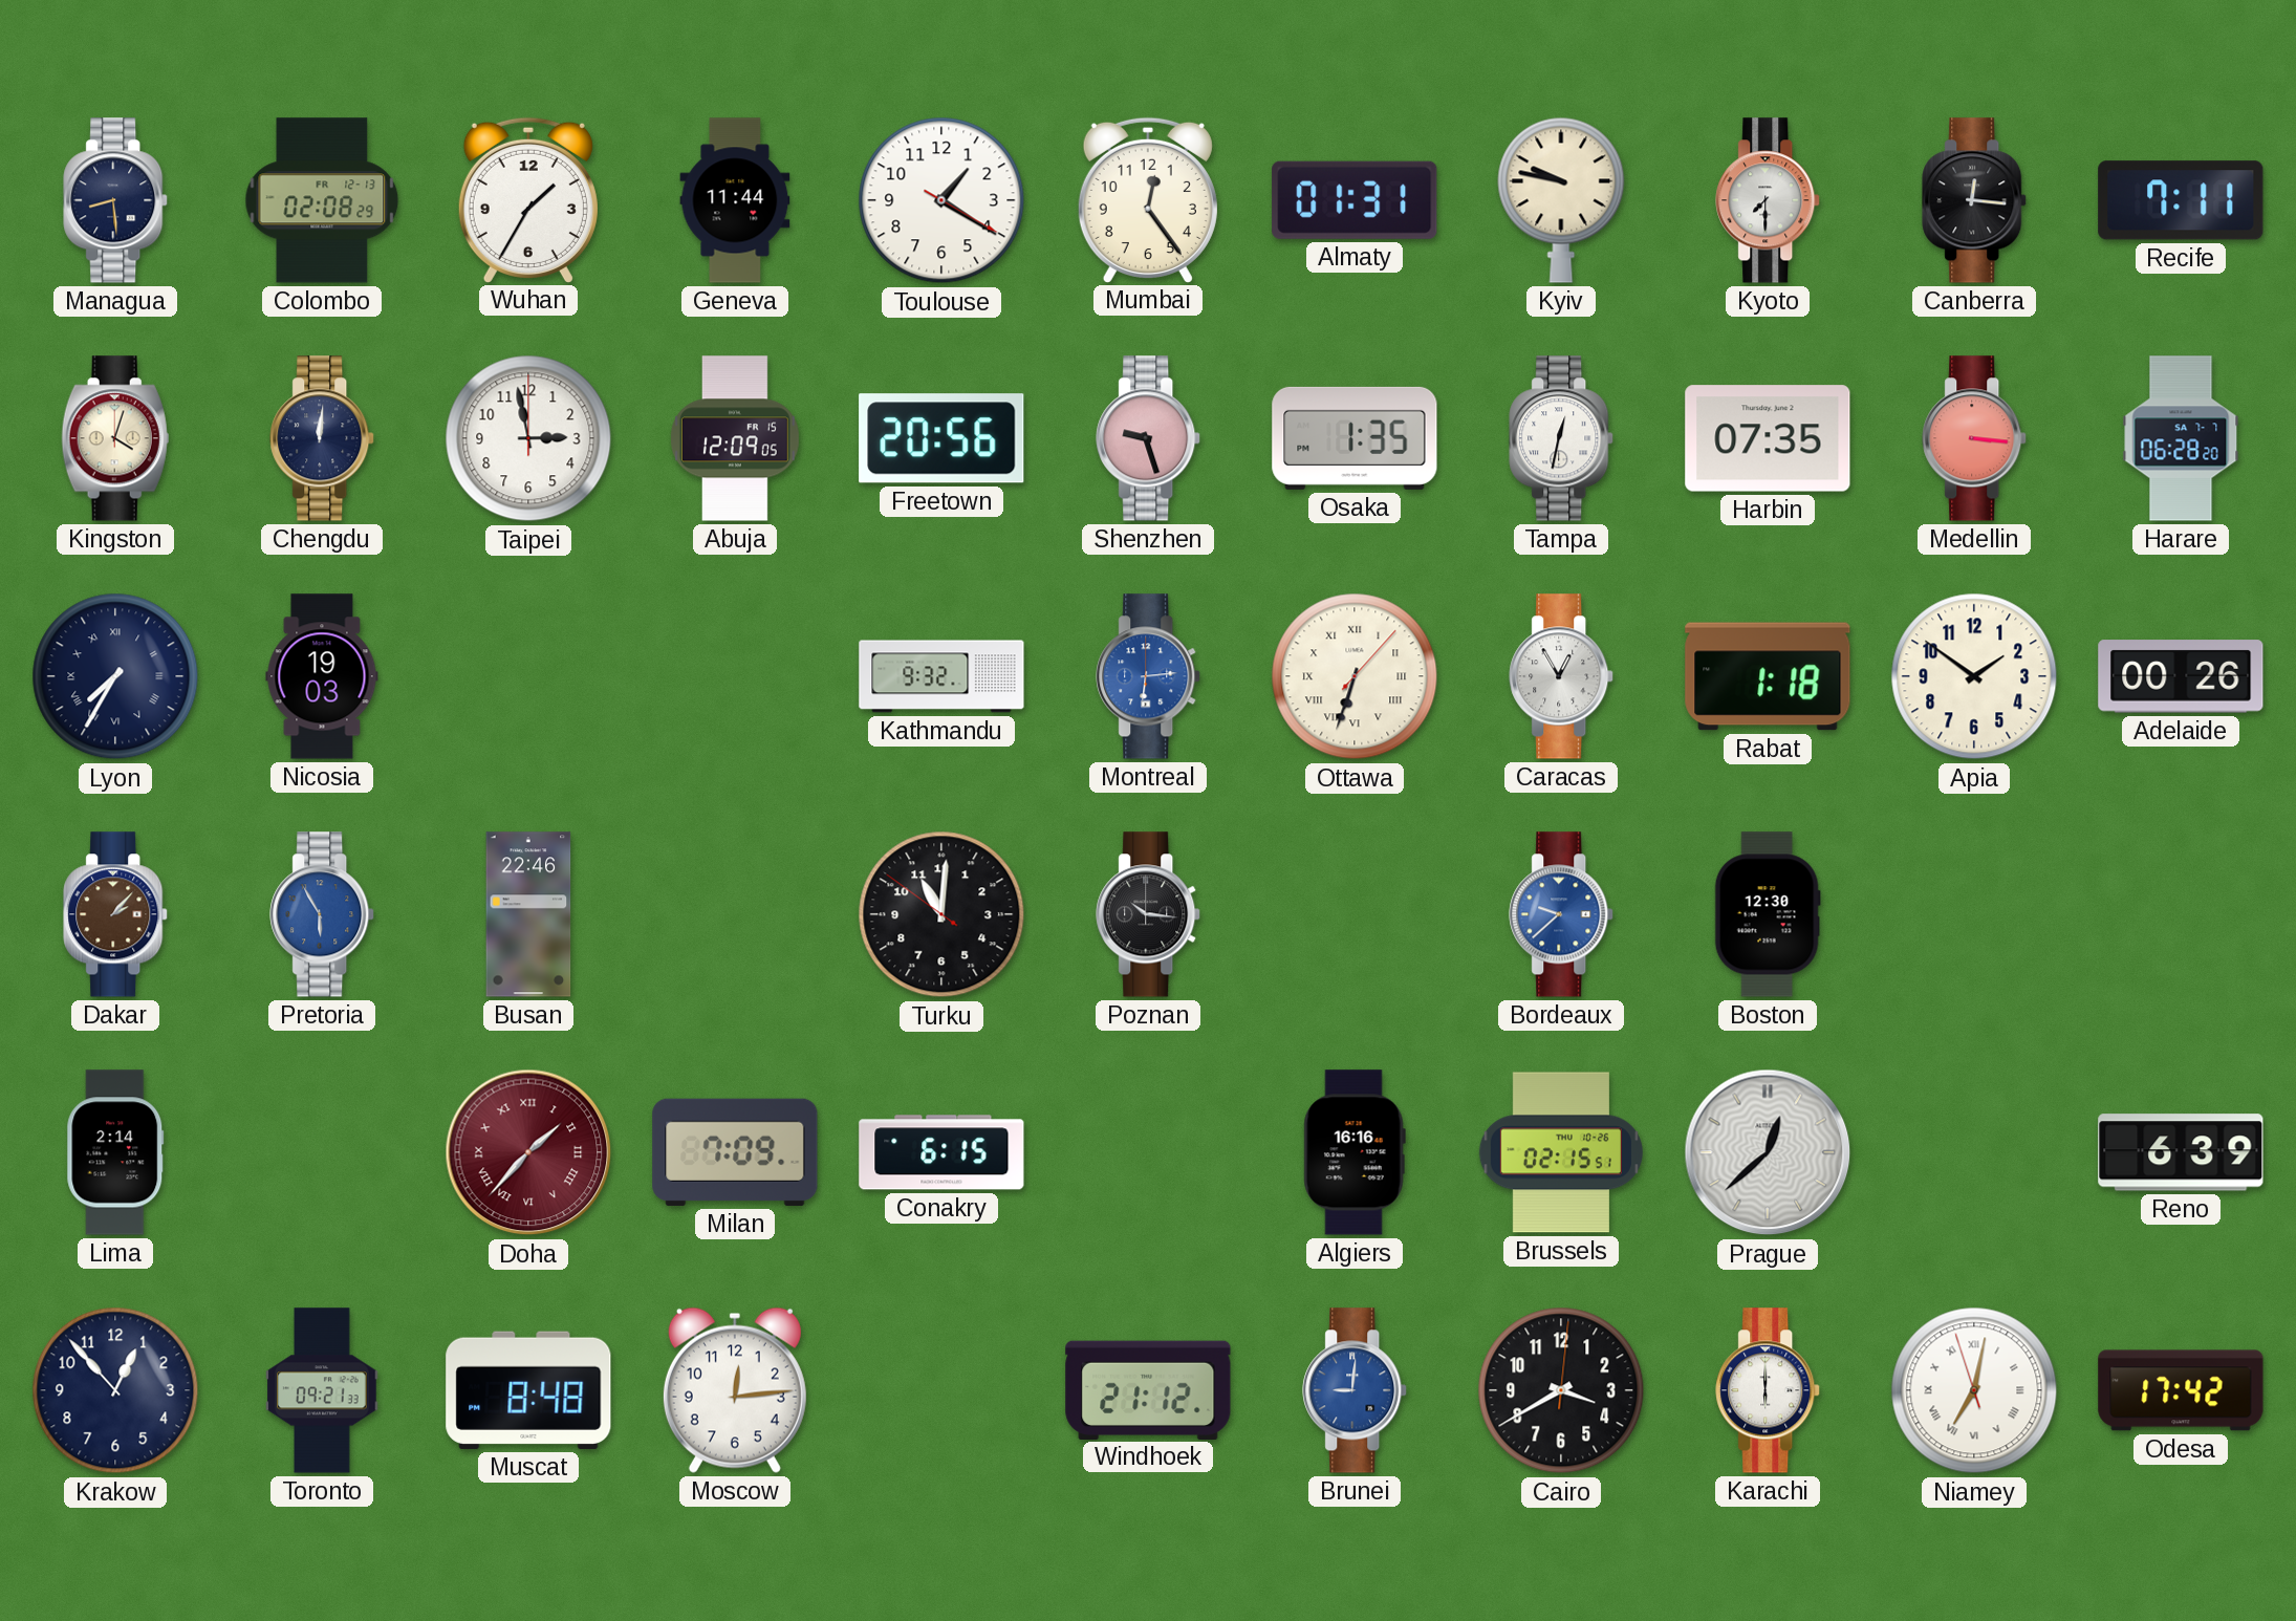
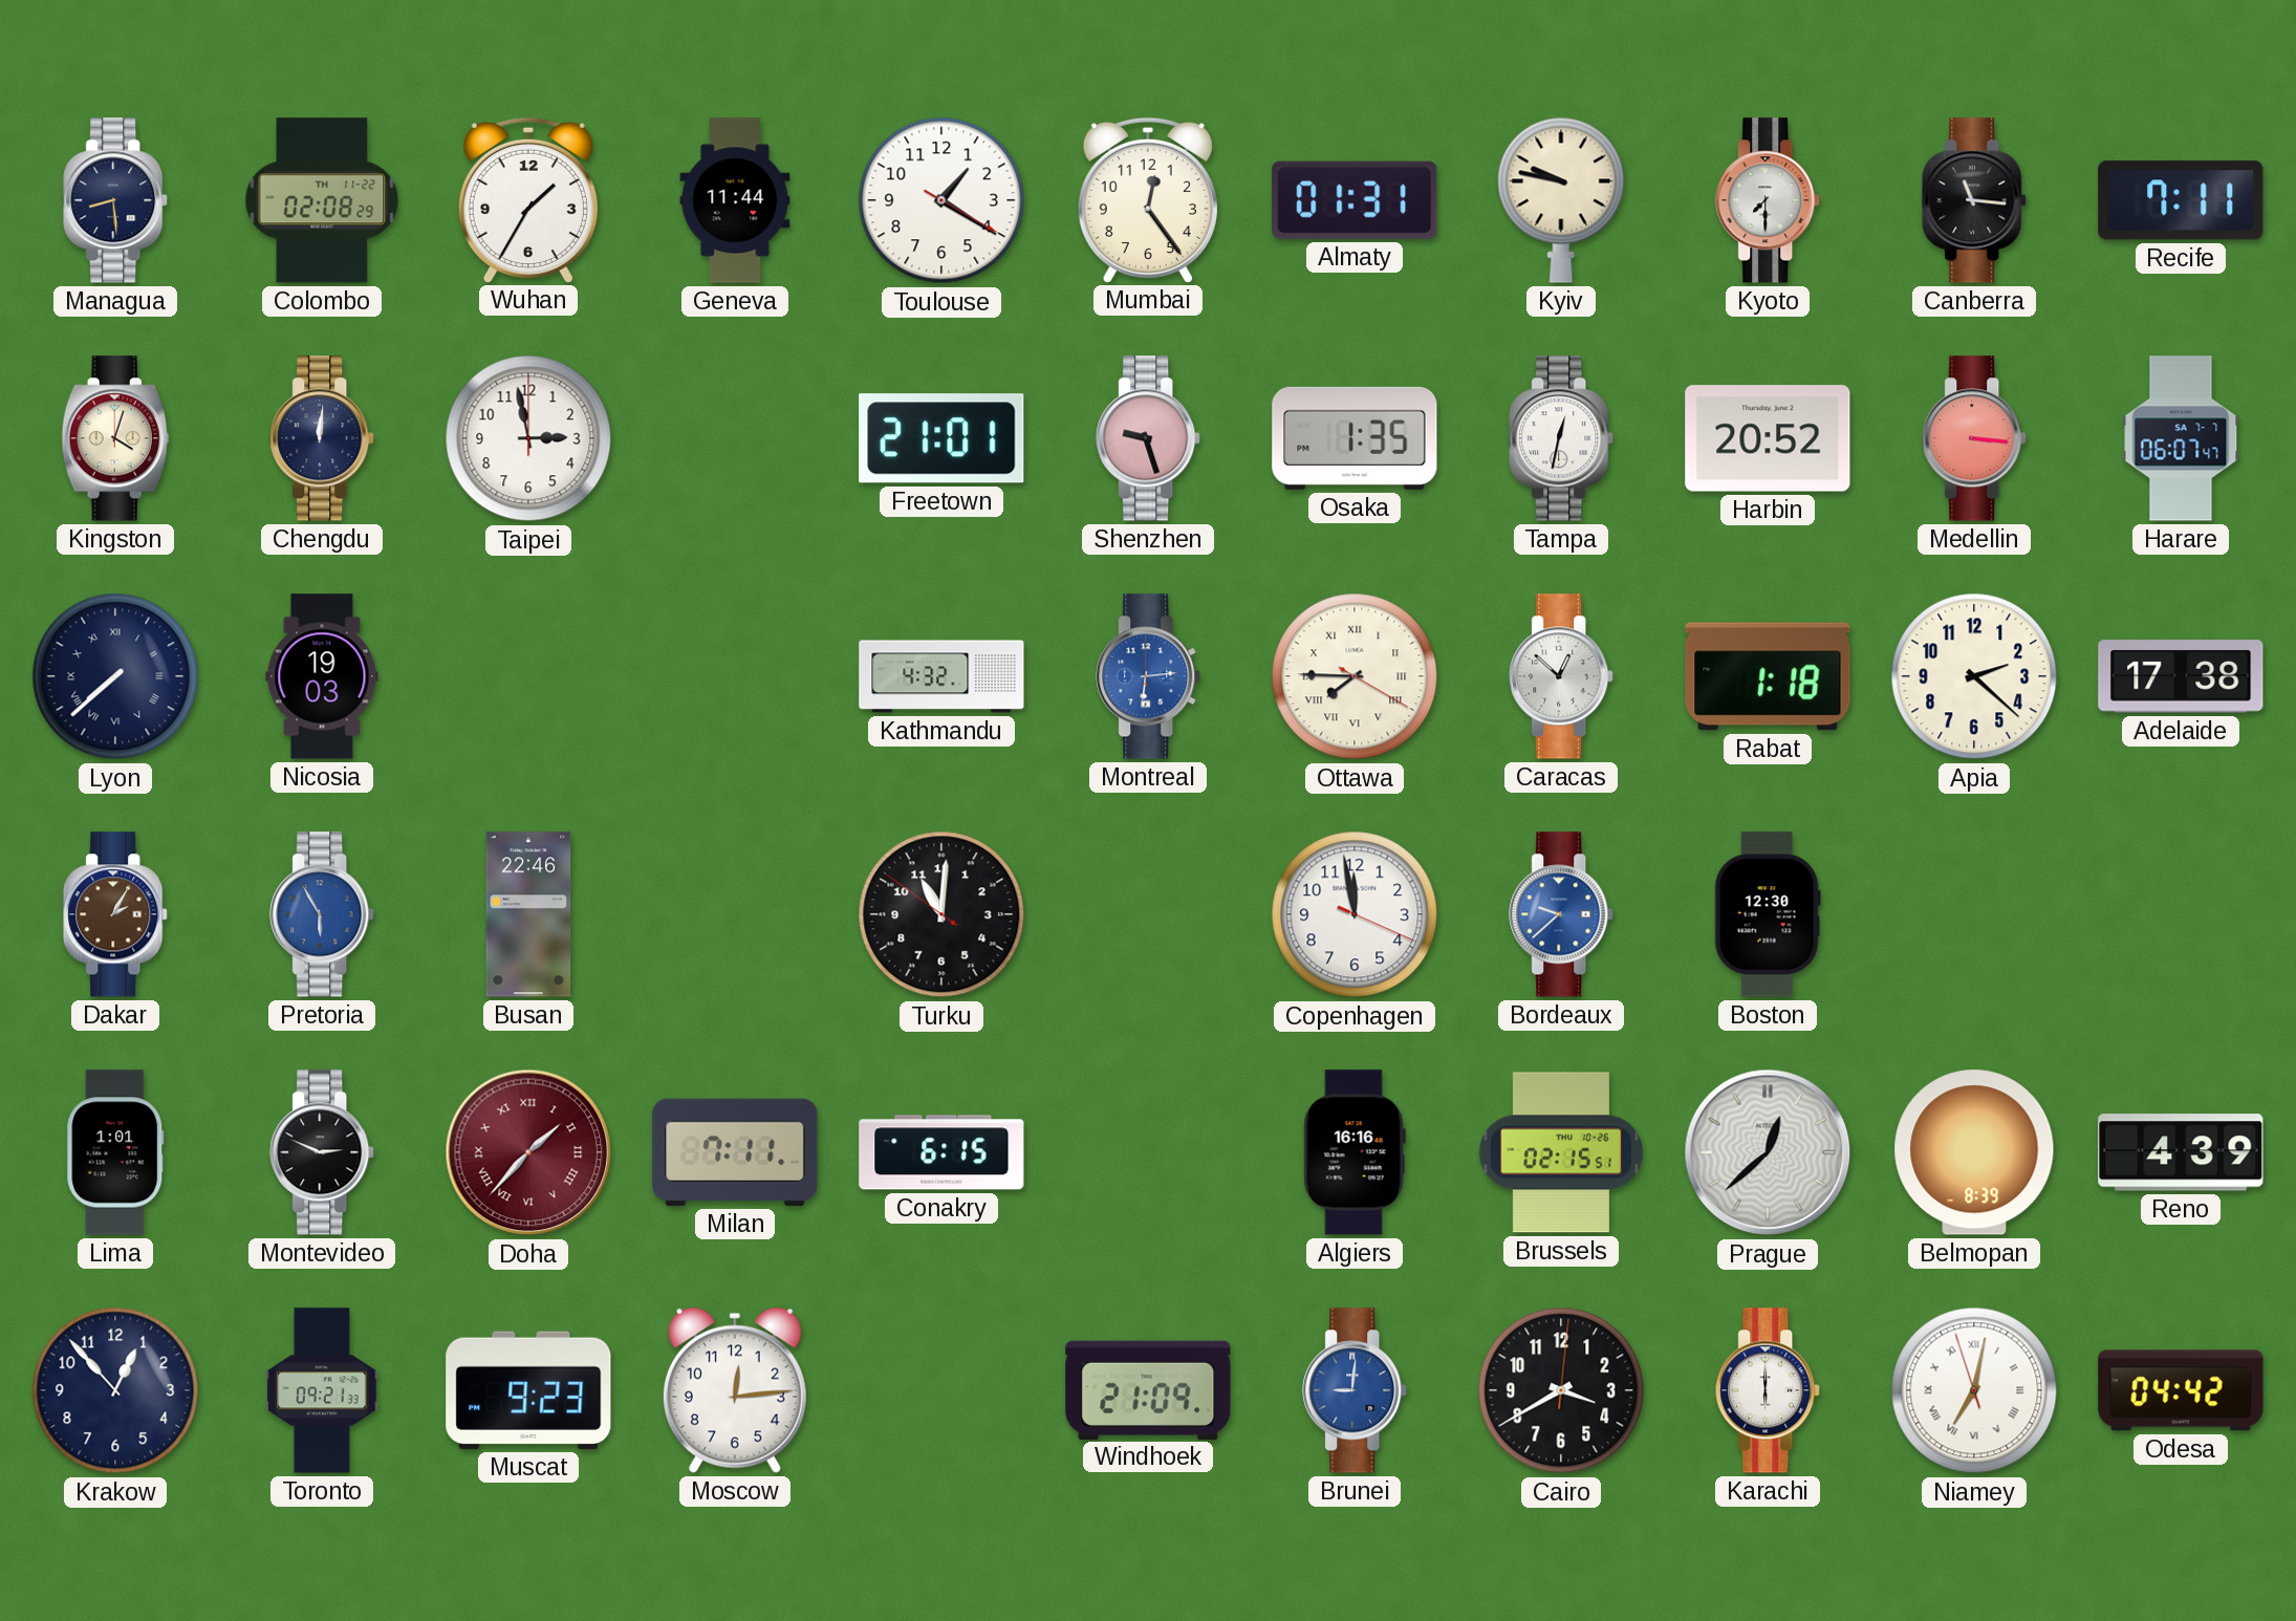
Colombo date: FR 12-13 -> TH 11-22 (322, 200)
Canberra: 12:16 -> 11:16 (1975, 200)
Abuja: 12:09 -> none (735, 438)
Freetown: 20:56 -> 21:01 (941, 438)
Harbin: 07:35 -> 20:52 (1768, 438)
Harare: 06:28 -> 06:07 (2181, 438)
Lyon: 7:35 -> 7:38 (115, 676)
Kathmandu: 9:32 -> 4:32 (941, 676)
Ottawa: 6:33 -> 7:45 (1355, 676)
Caracas: 12:55 -> 12:52 (1562, 676)
Apia: 1:51 -> 2:22 (1974, 676)
Adelaide: 00:26 -> 17:38 (2181, 676)
Dakar: 2:07 -> 2:05 (116, 914)
Poznan: 10:16 -> none (1149, 914)
Copenhagen: none -> 11:58 (1355, 914)
Lima: 2:14 -> 1:01 (115, 1152)
Montevideo: none -> 2:49 (323, 1152)
Milan: 7:09 -> 7:11 (735, 1152)
Belmopan: none -> 8:39 (1974, 1152)
Reno: 6:39 -> 4:39 (2181, 1152)
Muscat: 8:48 -> 9:23 (528, 1390)
Windhoek: 21:12 -> 21:09 (1148, 1389)
Odesa: 17:42 -> 04:42 (2181, 1390)
